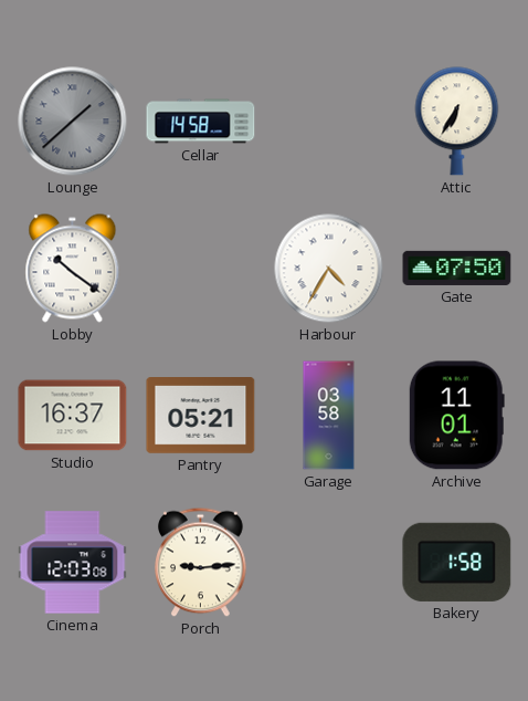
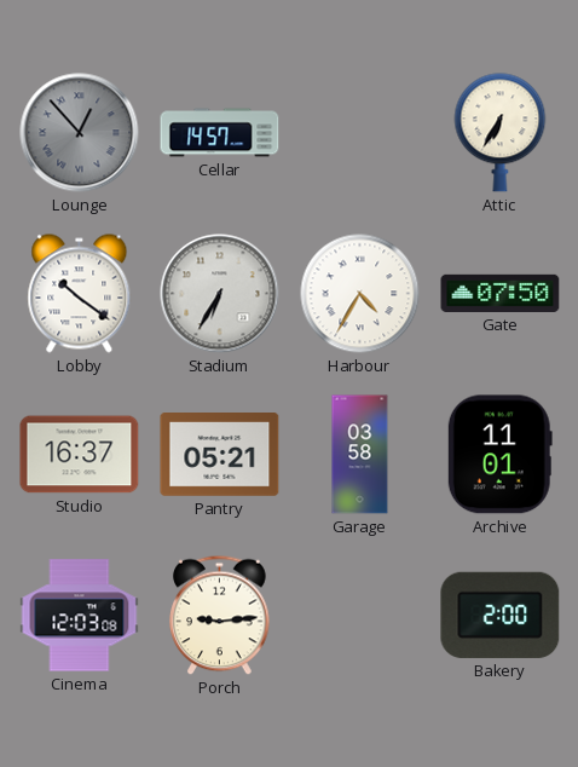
Lounge: 1:38 -> 12:53 (80, 133)
Cellar: 14:58 -> 14:57 (220, 133)
Stadium: none -> 6:35 (220, 294)
Bakery: 1:58 -> 2:00 (501, 615)
